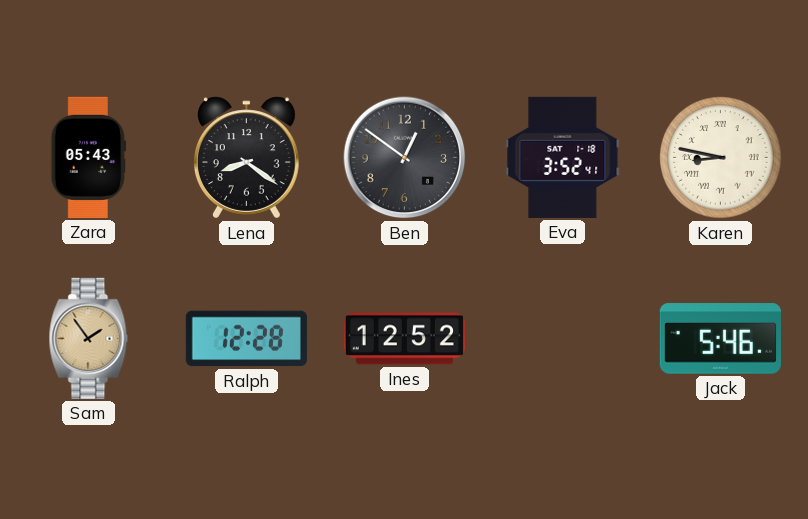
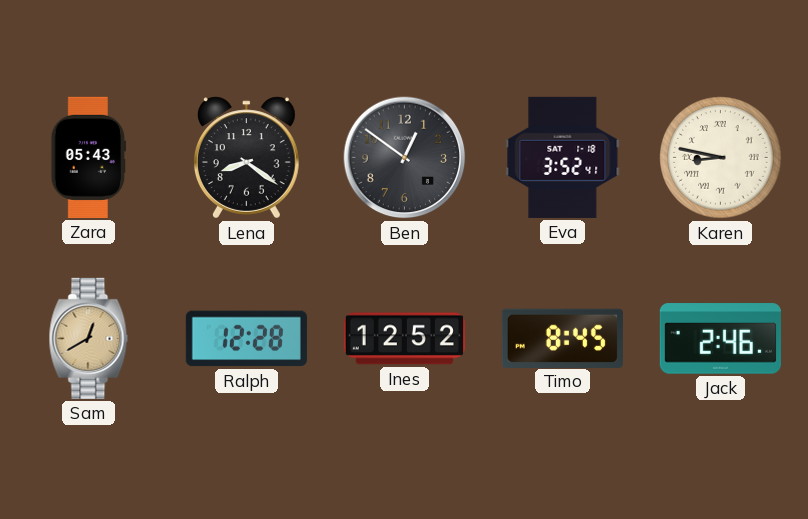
Sam: 1:54 -> 12:40 (89, 338)
Timo: none -> 8:45 (562, 338)
Jack: 5:46 -> 2:46 (720, 339)
